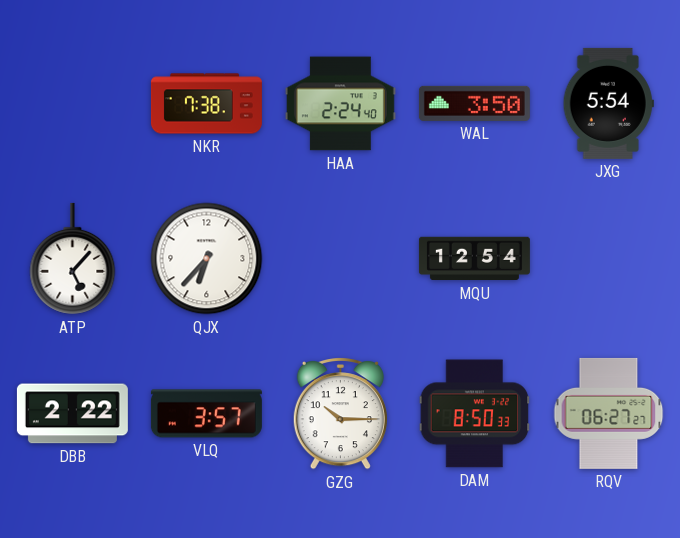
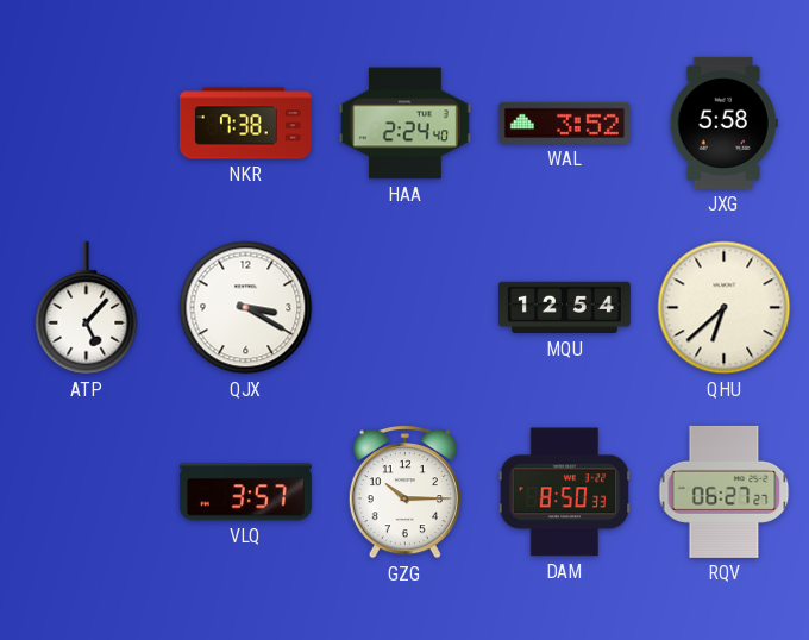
WAL: 3:50 -> 3:52 (564, 123)
JXG: 5:54 -> 5:58 (723, 123)
QJX: 6:37 -> 3:20 (246, 308)
QHU: none -> 6:38 (725, 308)
DBB: 2:22 -> none (72, 414)
